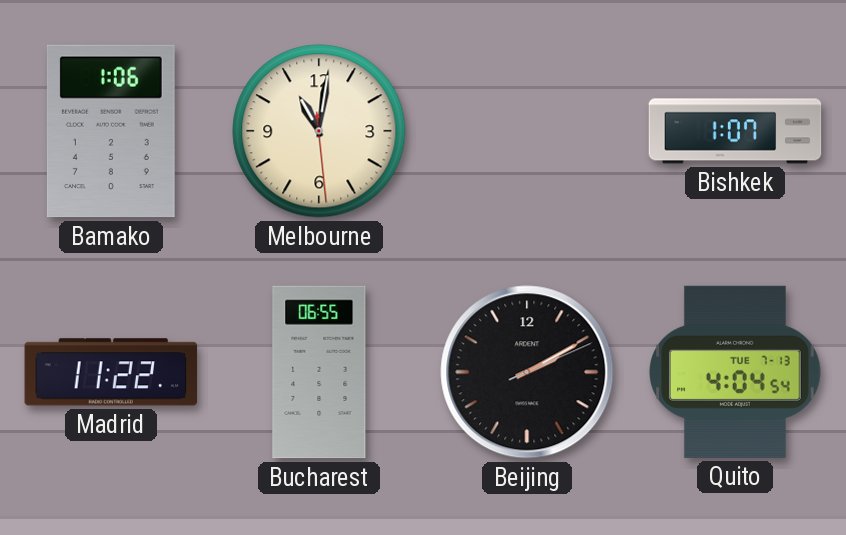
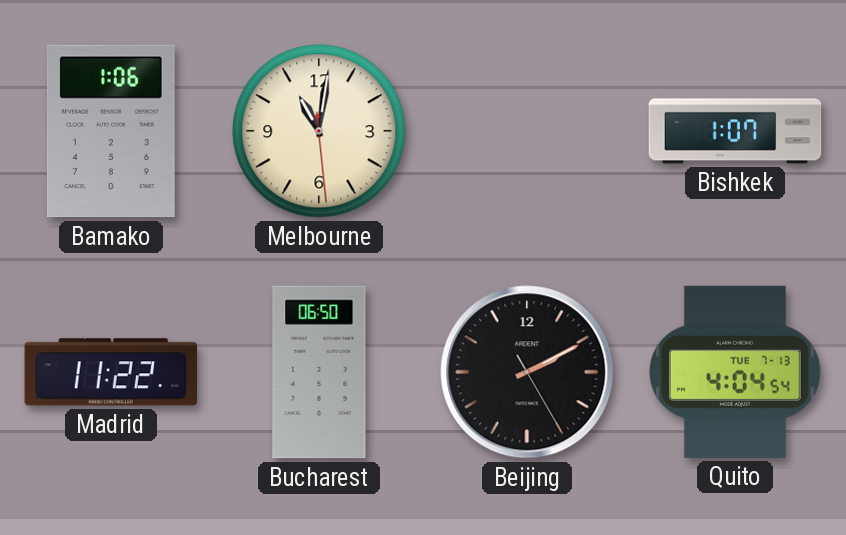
Bucharest: 06:55 -> 06:50 (319, 372)
Beijing: 2:10:11 -> 2:10:25 (527, 372)
